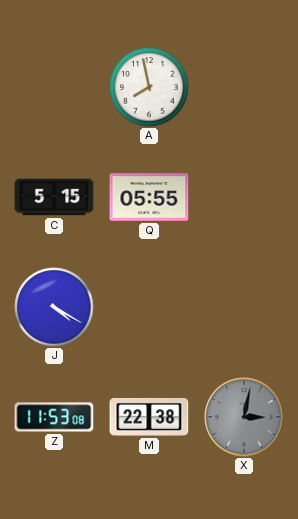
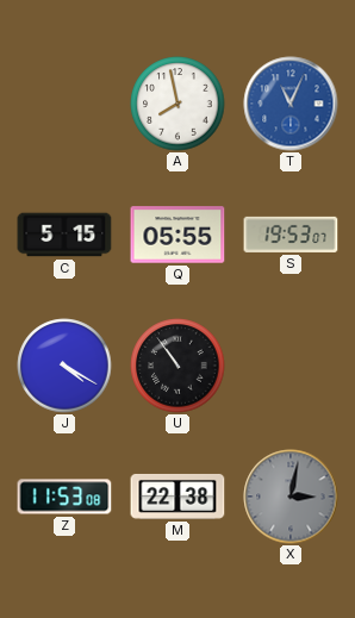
T: none -> 11:04 (291, 104)
S: none -> 19:53 (291, 235)
U: none -> 10:54 (177, 366)
